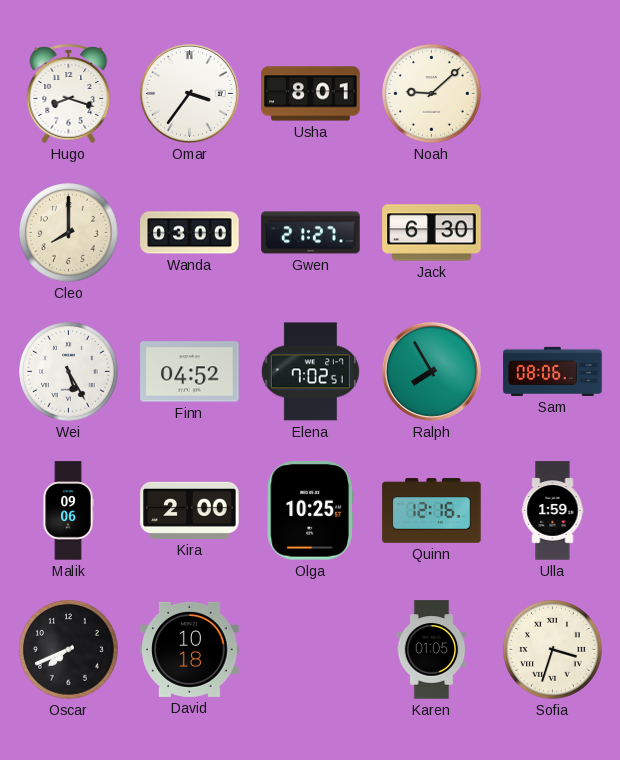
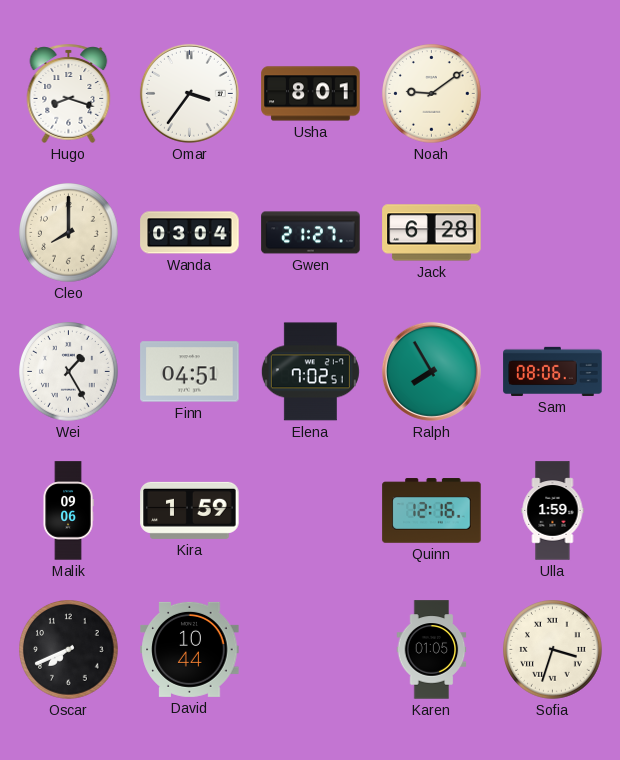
Noah: 9:08 -> 9:09 (432, 94)
Wanda: 03:00 -> 03:04 (190, 233)
Jack: 6:30 -> 6:28 (432, 233)
Wei: 5:25 -> 1:25 (69, 372)
Finn: 04:52 -> 04:51 (190, 372)
Kira: 2:00 -> 1:59 (190, 510)
Olga: 10:25 -> none (310, 511)
David: 10:18 -> 10:44 (190, 649)
